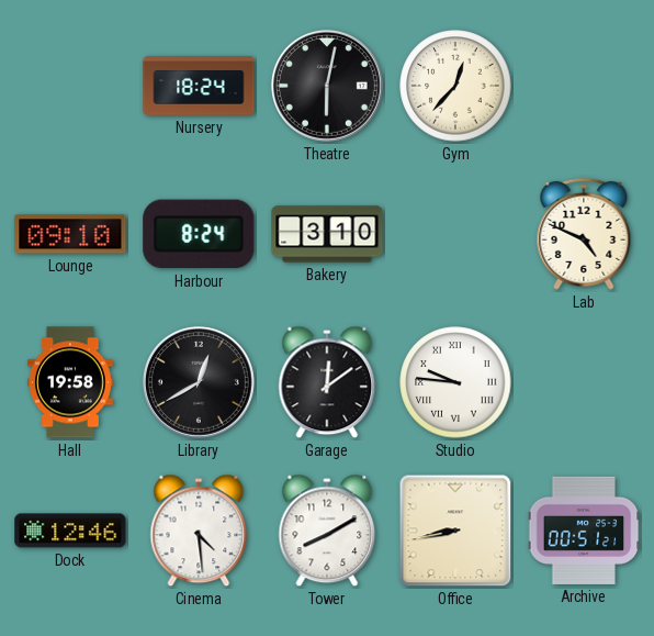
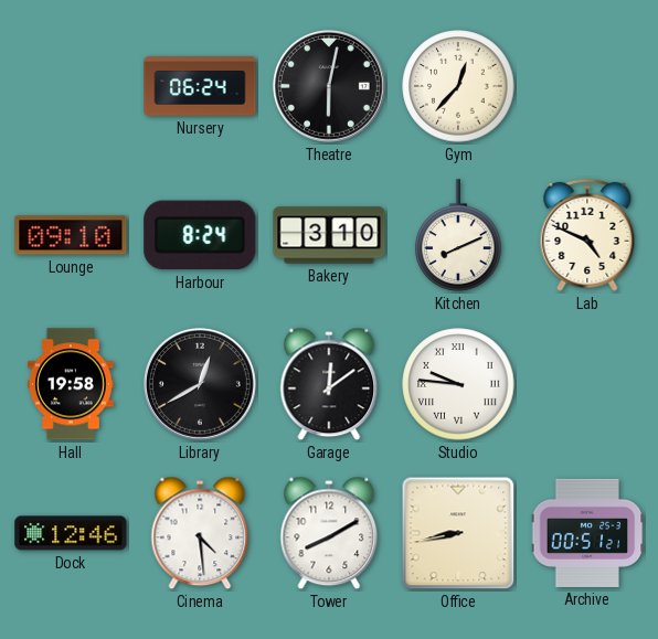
Nursery: 18:24 -> 06:24 (200, 86)
Kitchen: none -> 8:11 (458, 235)
